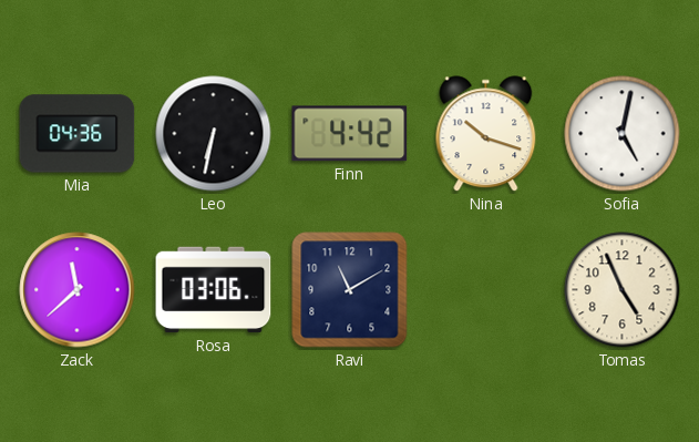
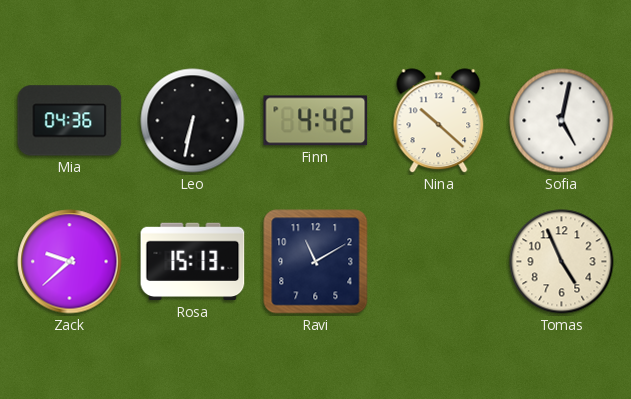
Nina: 10:18 -> 10:22 (439, 121)
Zack: 11:38 -> 9:38 (70, 262)
Rosa: 03:06 -> 15:13 (193, 262)
